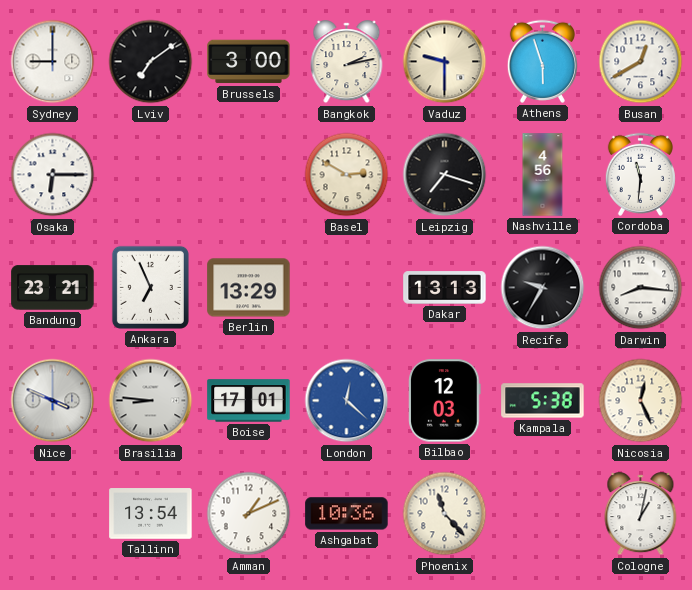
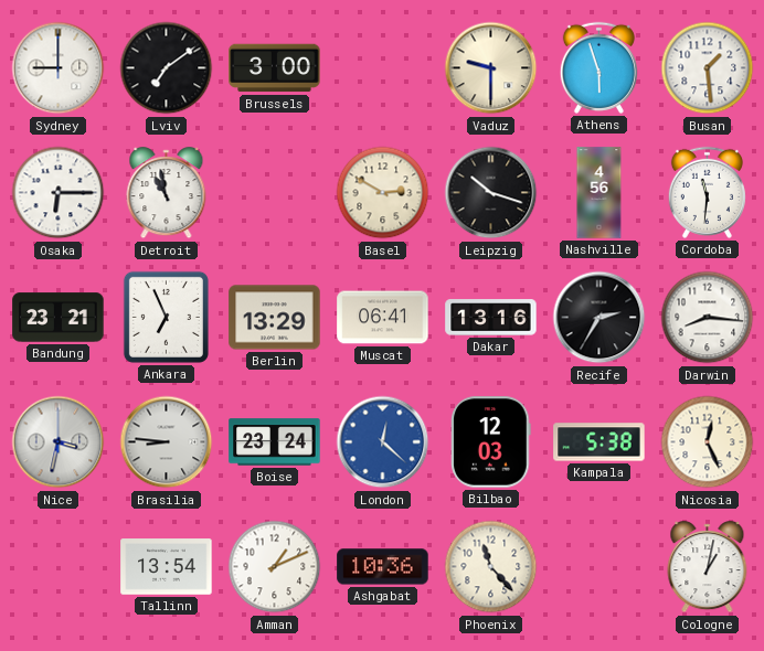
Bangkok: 2:13 -> none (347, 62)
Busan: 12:40 -> 1:29 (708, 68)
Detroit: none -> 10:58 (167, 193)
Leipzig: 7:18 -> 10:18 (491, 193)
Muscat: none -> 06:41 (383, 318)
Dakar: 13:13 -> 13:16 (491, 318)
Recife: 9:35 -> 2:35 (599, 318)
Nice: 3:49 -> 3:32 (59, 442)
Boise: 17:01 -> 23:24 (275, 442)
